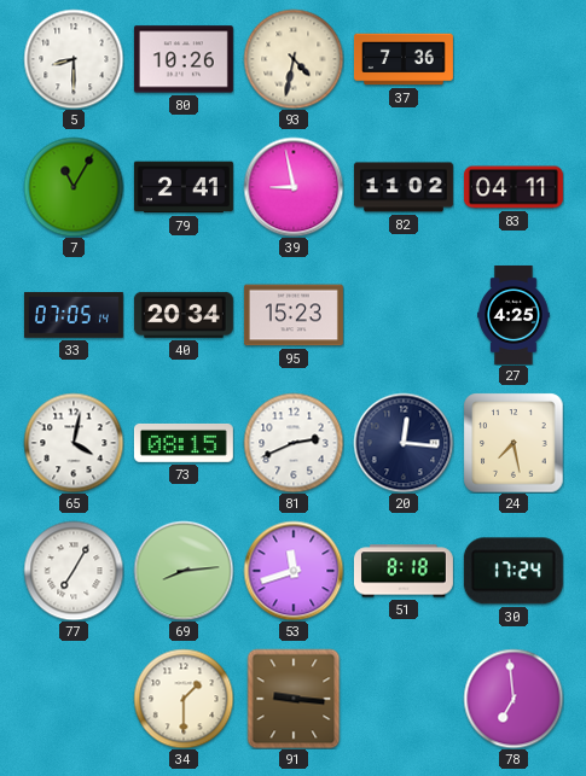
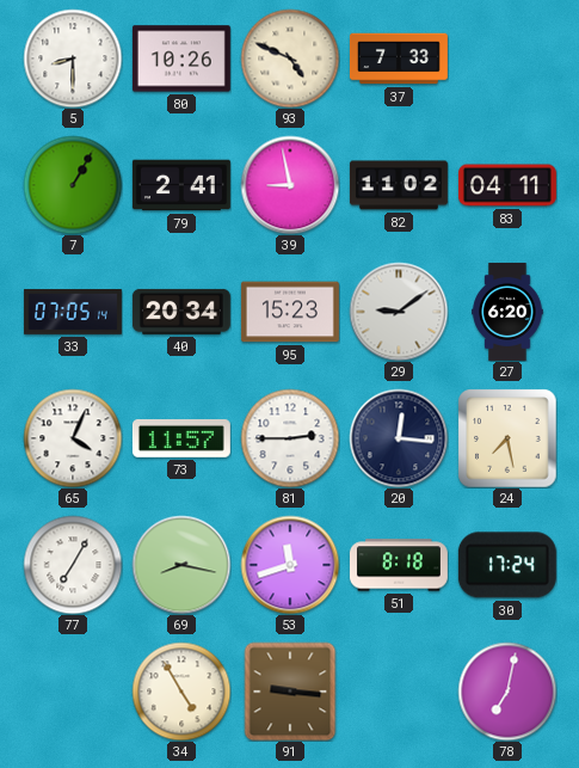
93: 4:32 -> 4:49 (290, 59)
37: 7:36 -> 7:33 (399, 59)
7: 11:05 -> 1:05 (73, 185)
29: none -> 9:09 (399, 312)
27: 4:25 -> 6:20 (507, 312)
65: 4:02 -> 4:04 (73, 438)
73: 08:15 -> 11:57 (181, 438)
81: 2:41 -> 2:45 (290, 438)
69: 8:14 -> 8:17 (181, 565)
34: 1:30 -> 4:55 (181, 692)
78: 6:59 -> 7:02 (507, 692)
